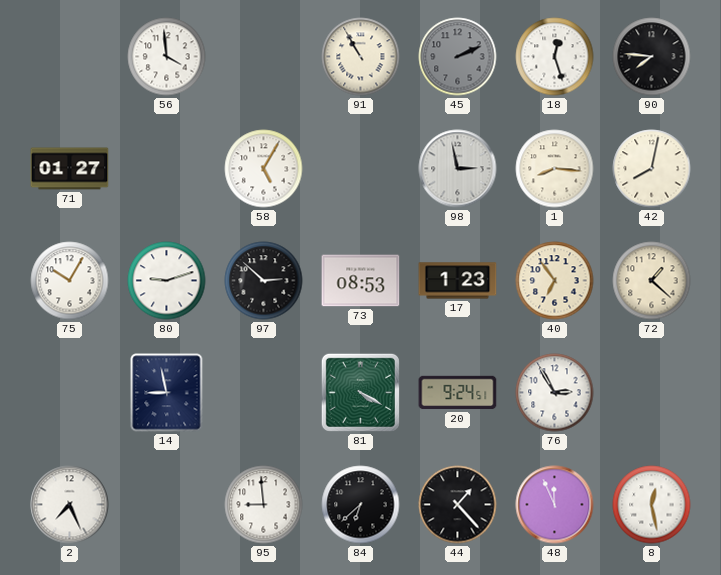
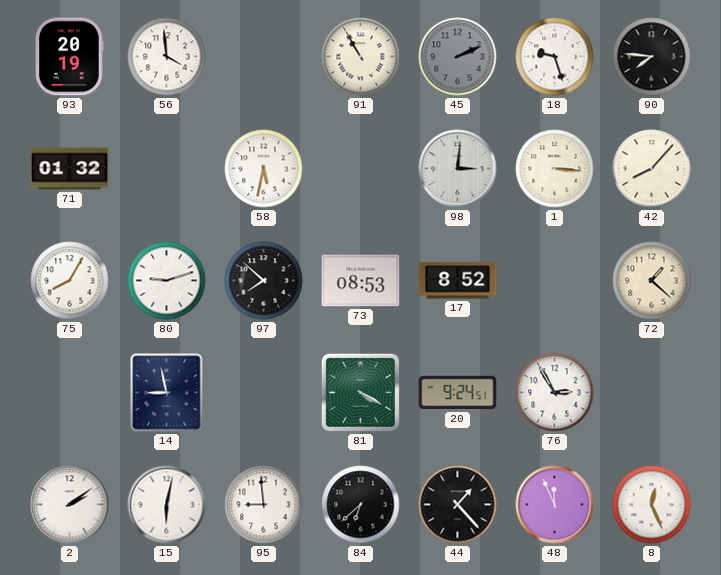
93: none -> 20:19 (70, 57)
18: 12:27 -> 9:27 (555, 57)
71: 01:27 -> 01:32 (70, 169)
58: 5:05 -> 5:32 (264, 169)
98: 2:58 -> 3:01 (458, 169)
1: 8:16 -> 3:16 (555, 169)
42: 8:02 -> 8:07 (652, 169)
75: 10:05 -> 8:05 (70, 281)
97: 2:52 -> 7:52 (264, 281)
17: 1:23 -> 8:52 (458, 281)
40: 6:54 -> none (555, 281)
2: 7:26 -> 2:09 (70, 505)
15: none -> 6:02 (167, 505)
8: 12:28 -> 12:26 (652, 505)
